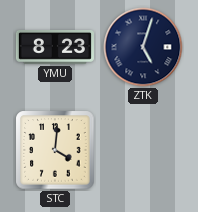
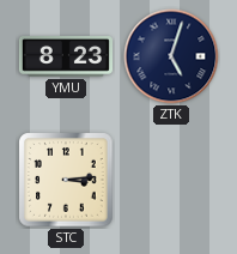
STC: 4:01 -> 3:14 (66, 180)
